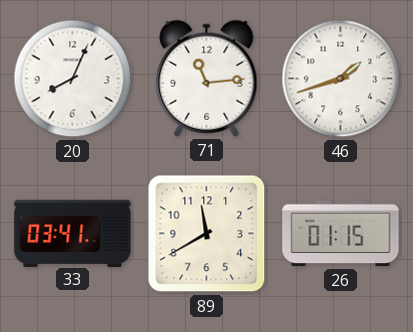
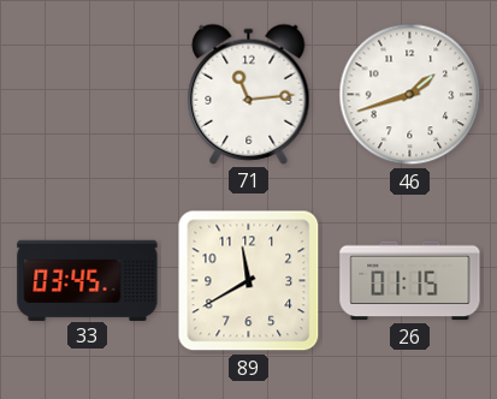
20: 8:04 -> none (73, 79)
33: 03:41 -> 03:45 (88, 280)
